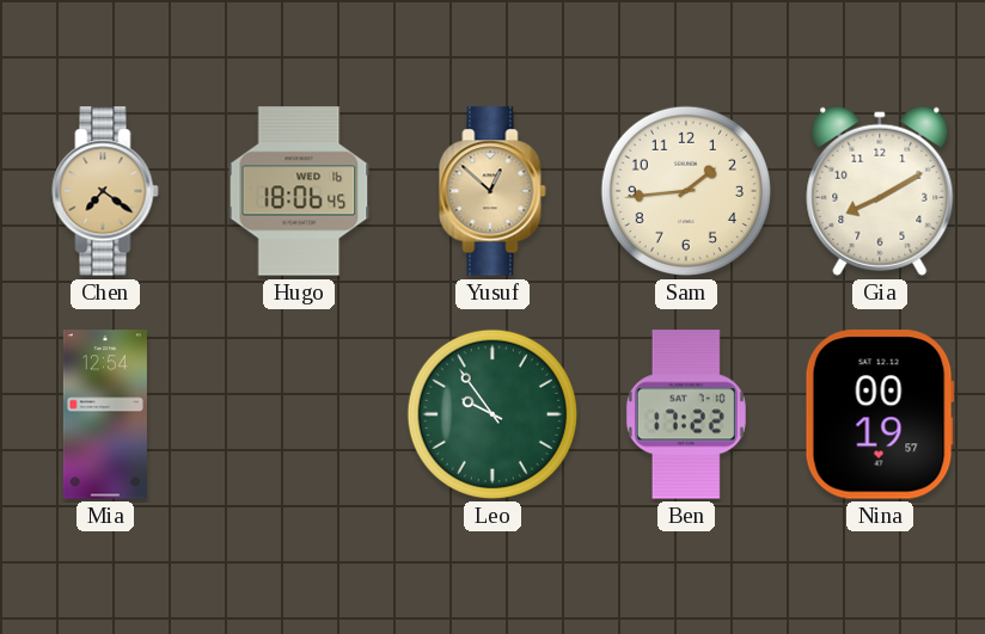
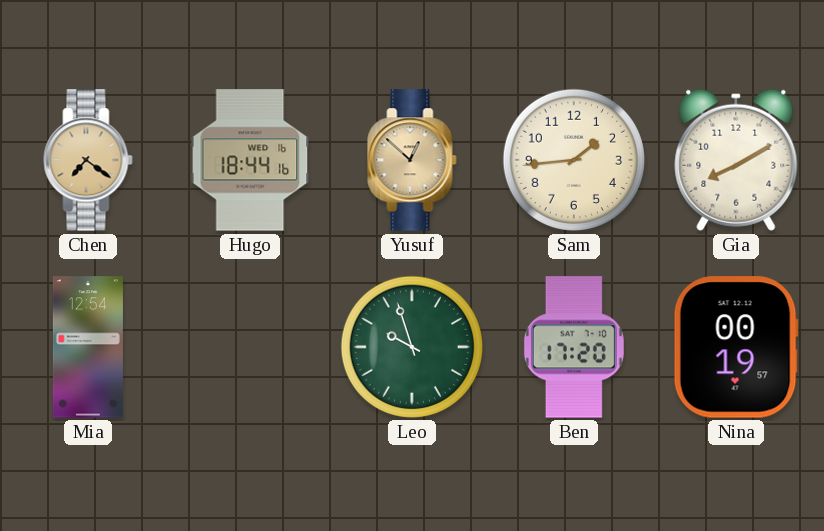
Hugo: 18:06 -> 18:44 (250, 160)
Leo: 9:54 -> 9:57 (412, 347)
Ben: 17:22 -> 17:20 (574, 347)
